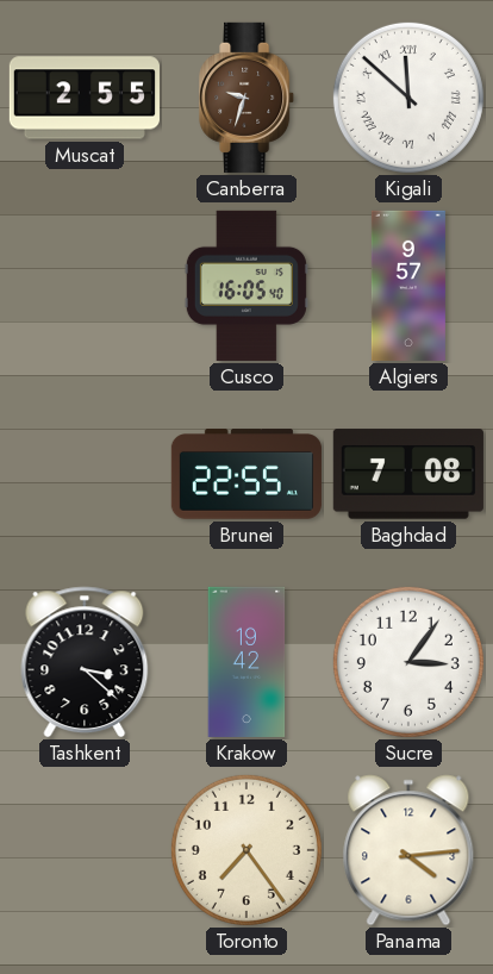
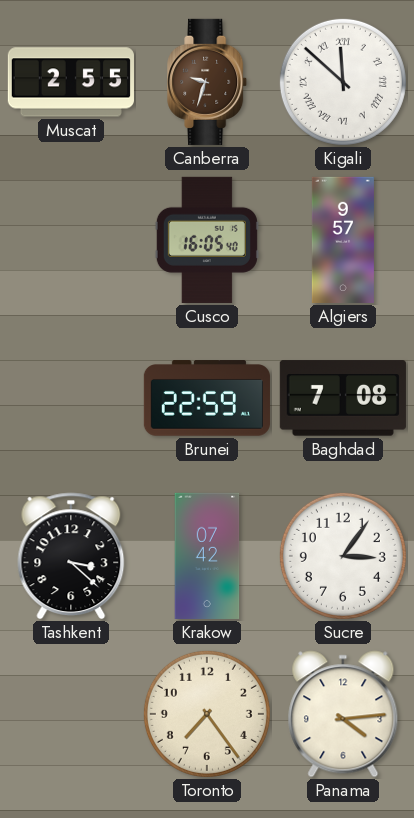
Brunei: 22:55 -> 22:59 (207, 398)
Krakow: 19:42 -> 07:42 (207, 556)
